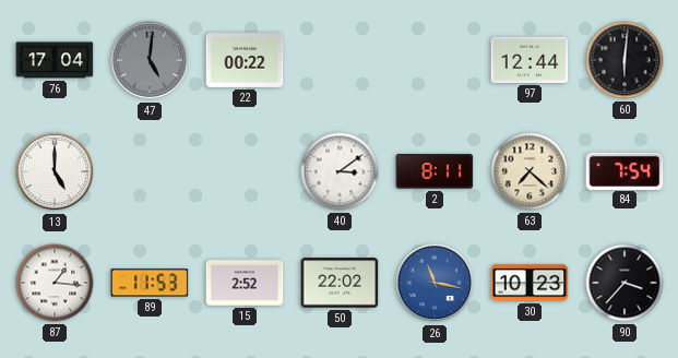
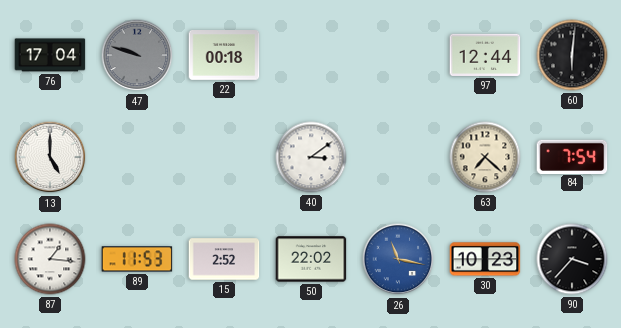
47: 5:01 -> 9:48 (137, 55)
22: 00:22 -> 00:18 (224, 56)
2: 8:11 -> none (435, 171)
